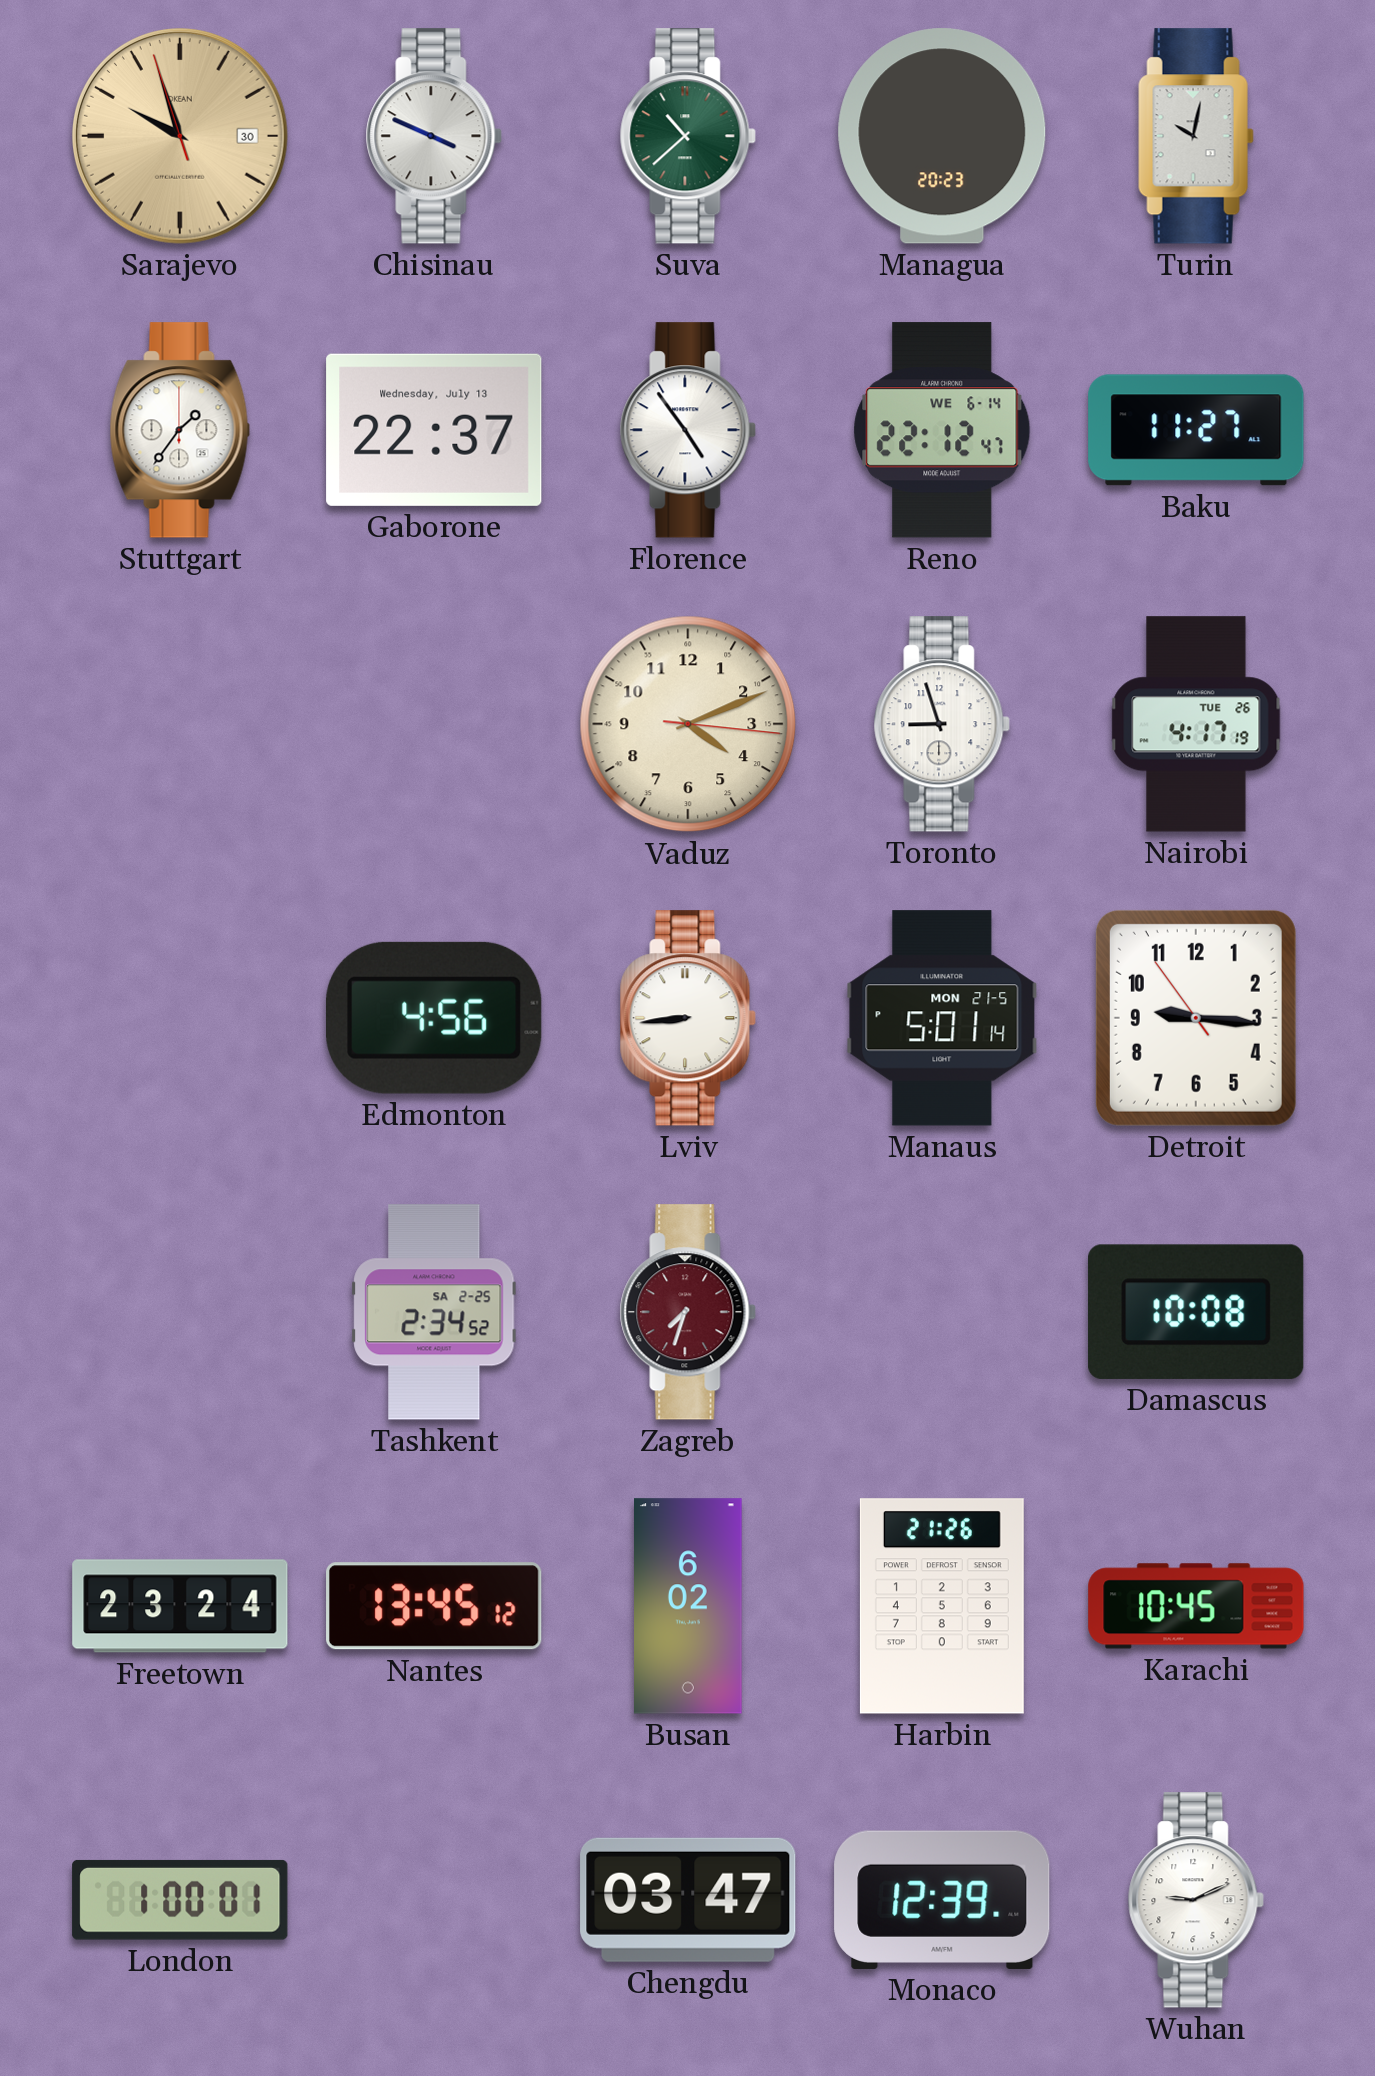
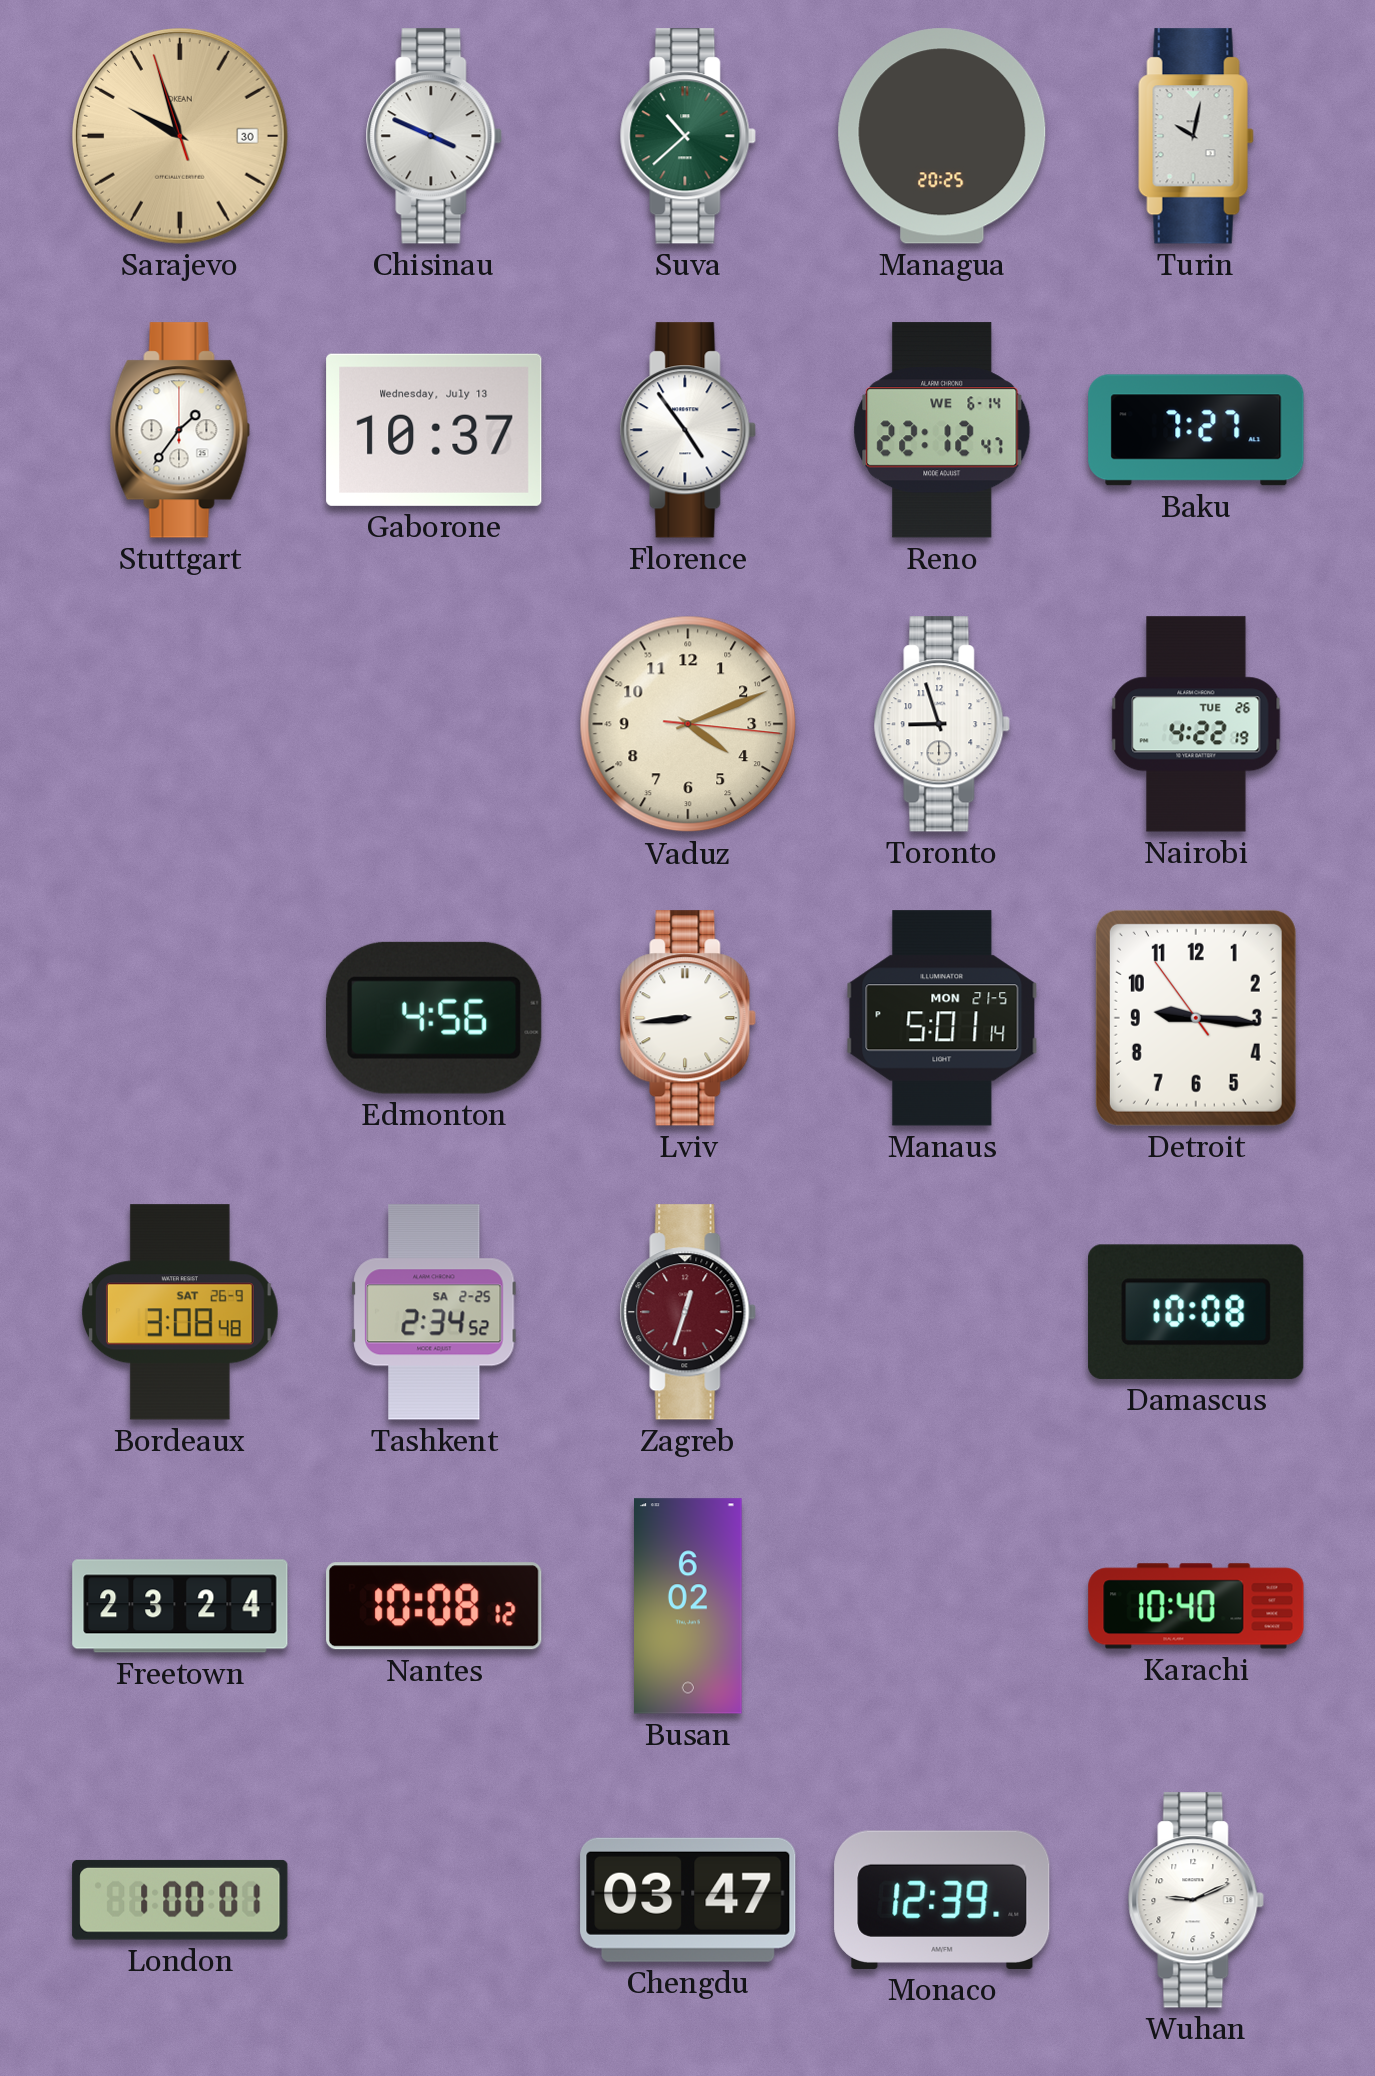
Managua: 20:23 -> 20:25 (942, 136)
Gaborone: 22:37 -> 10:37 (434, 430)
Baku: 11:27 -> 7:27 (1196, 430)
Nairobi: 4:17 -> 4:22 (1196, 724)
Bordeaux: none -> 3:08 (181, 1312)
Zagreb: 7:33 -> 12:33 (688, 1312)
Nantes: 13:45 -> 10:08 (434, 1606)
Harbin: 21:26 -> none (942, 1606)
Karachi: 10:45 -> 10:40 (1196, 1606)
